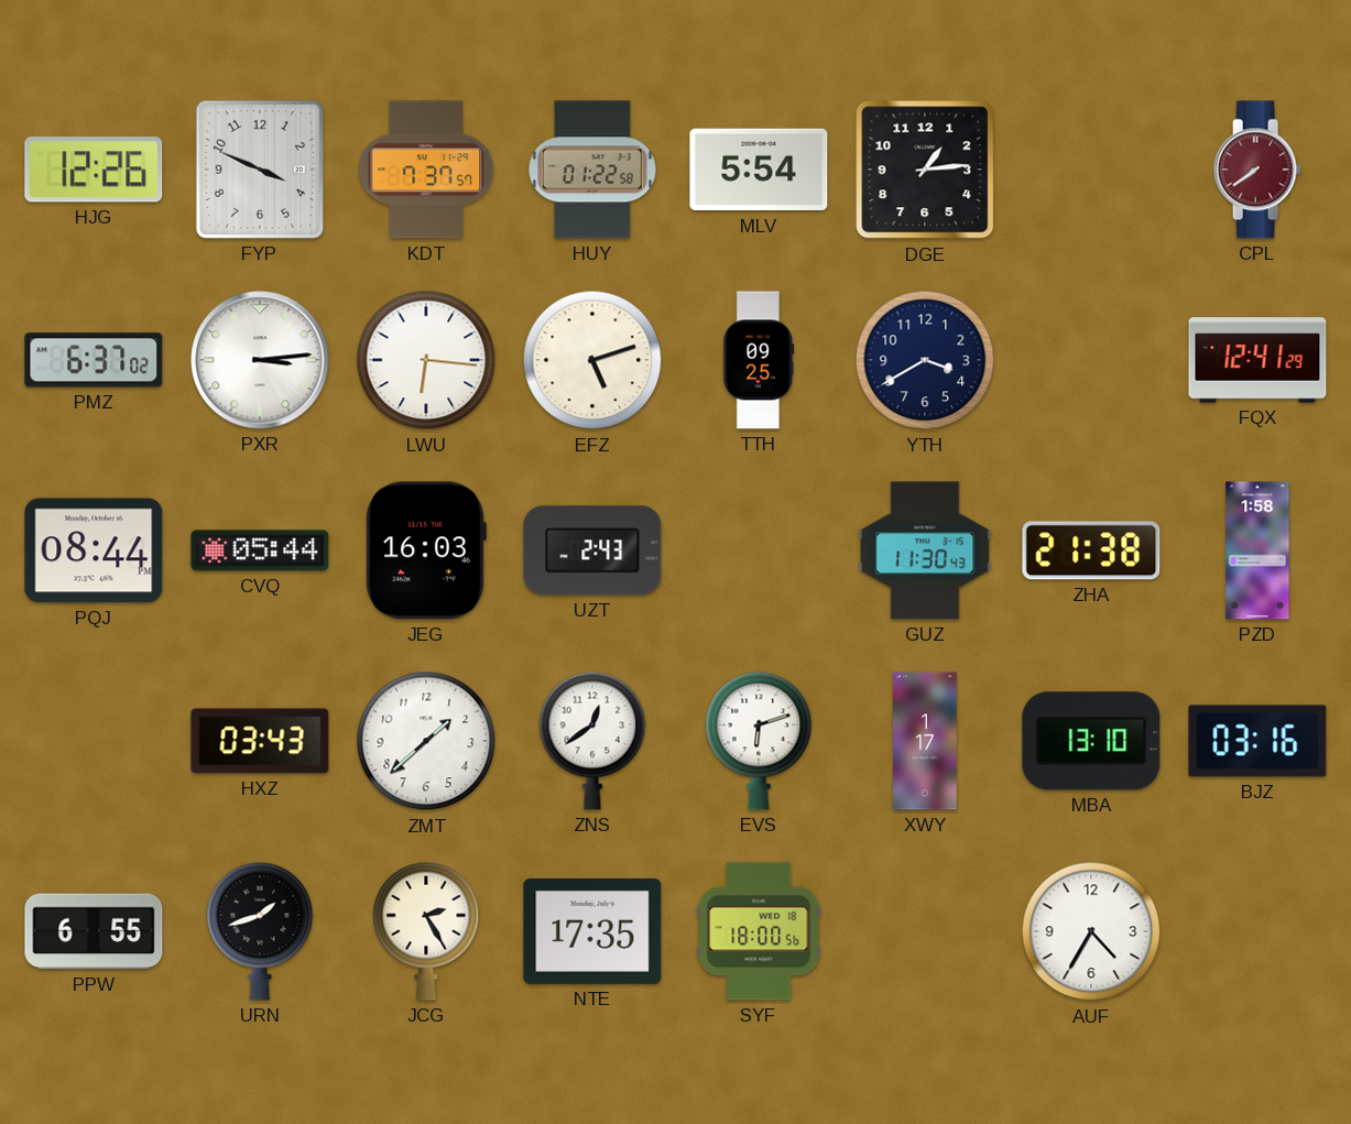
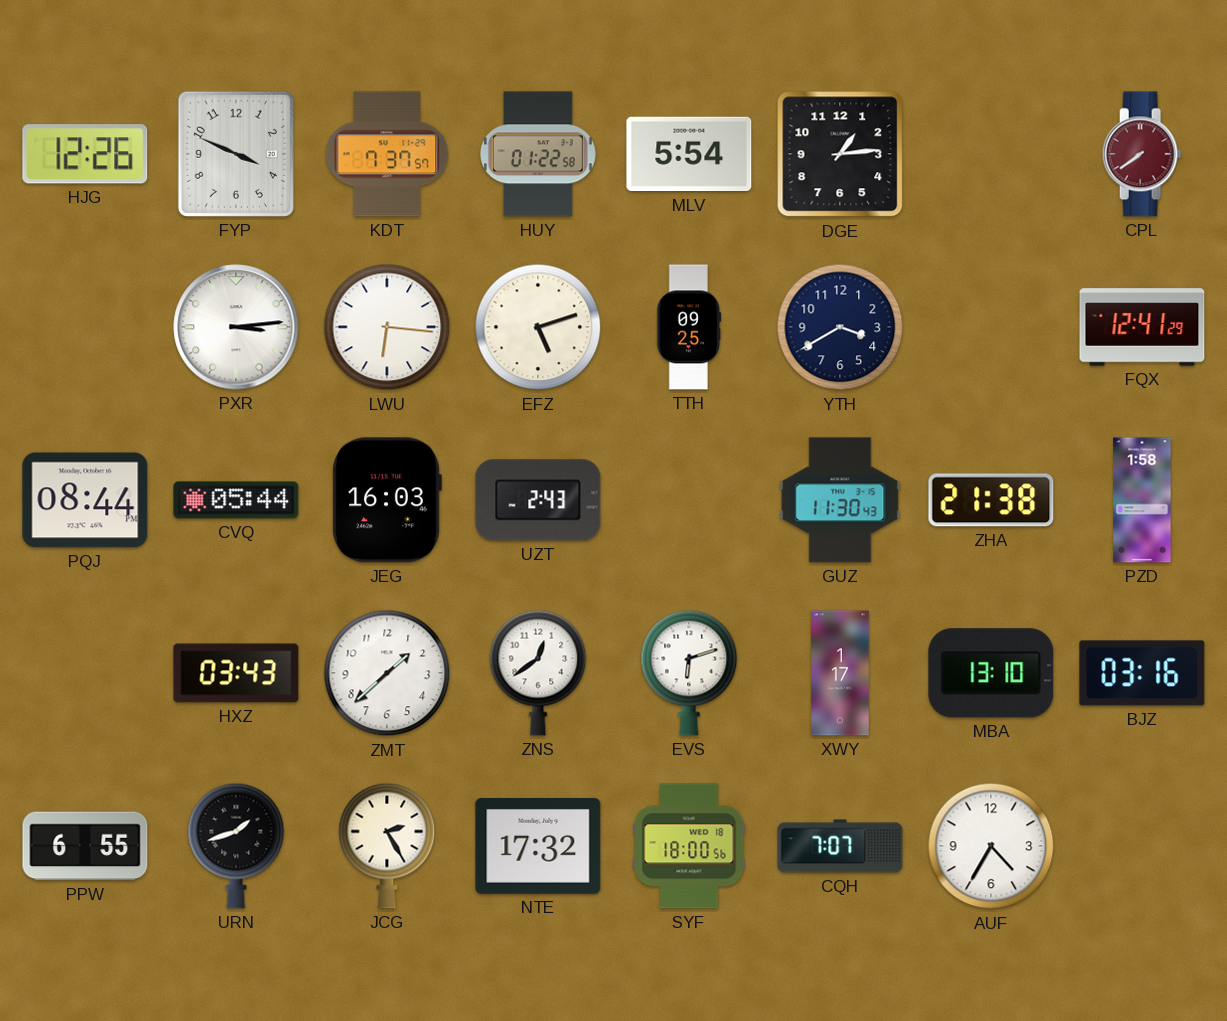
PMZ: 6:37 -> none (94, 360)
NTE: 17:35 -> 17:32 (538, 847)
CQH: none -> 7:07 (840, 846)
